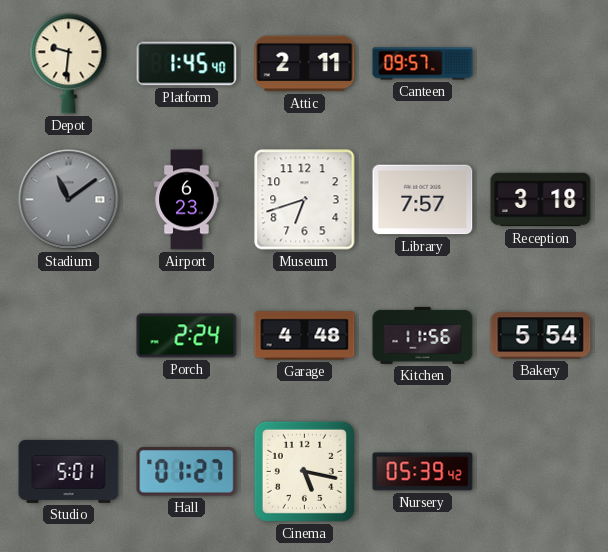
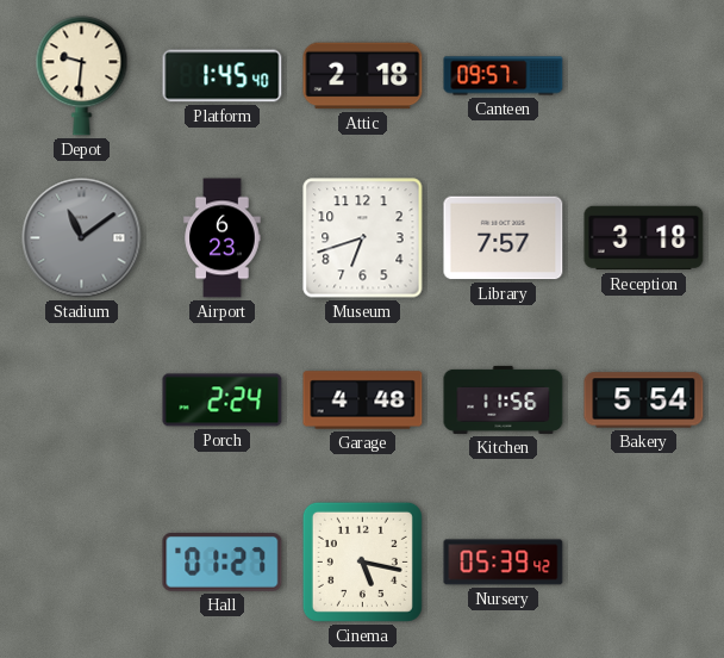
Attic: 2:11 -> 2:18 (363, 76)
Studio: 5:01 -> none (69, 471)
